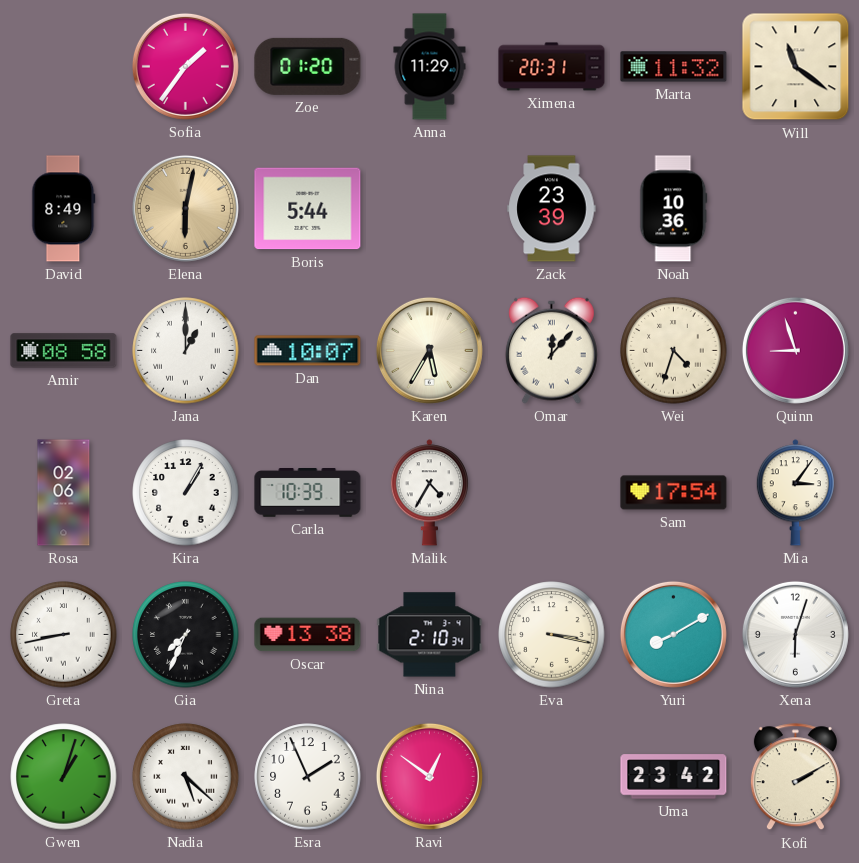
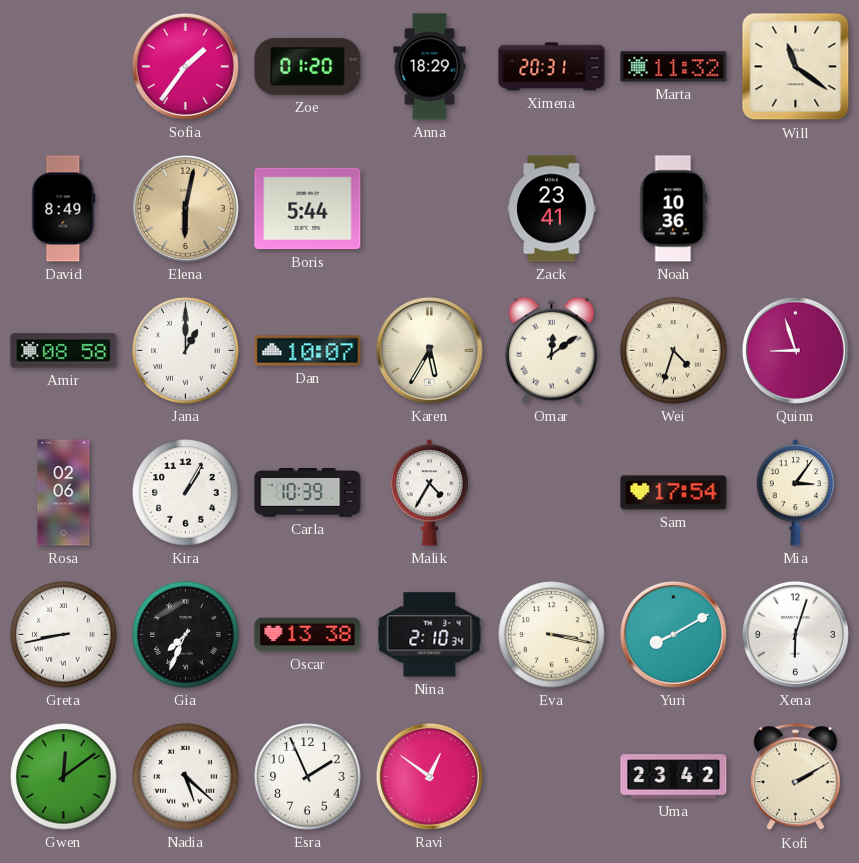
Anna: 11:29 -> 18:29 (430, 67)
Zack: 23:39 -> 23:41 (552, 209)
Omar: 12:07 -> 12:09 (551, 350)
Gwen: 1:03 -> 12:09 (64, 777)
